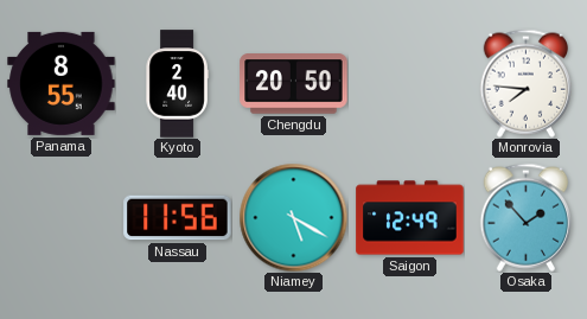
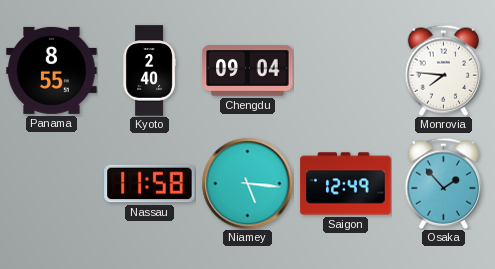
Chengdu: 20:50 -> 09:04 (248, 71)
Nassau: 11:56 -> 11:58 (150, 184)
Niamey: 5:20 -> 5:16 (247, 183)
